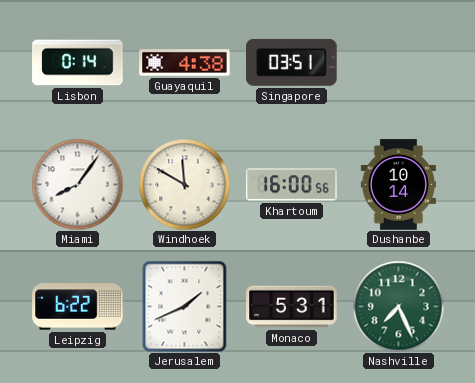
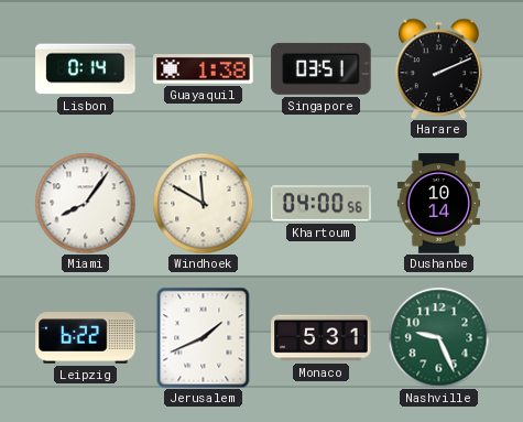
Guayaquil: 4:38 -> 1:38 (204, 69)
Harare: none -> 2:11 (439, 68)
Khartoum: 16:00 -> 04:00 (322, 204)
Nashville: 7:26 -> 9:26 (438, 337)
